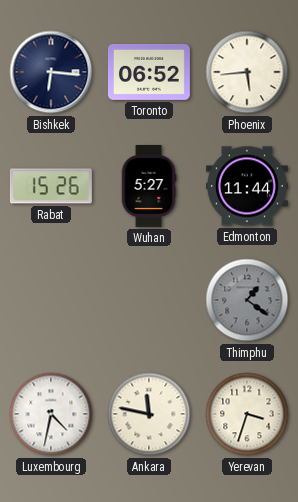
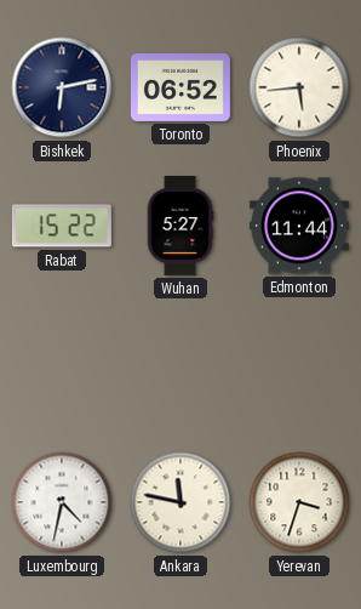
Bishkek: 6:16 -> 6:13 (62, 87)
Rabat: 15:26 -> 15:22 (62, 226)
Thimphu: 1:21 -> none (247, 300)
